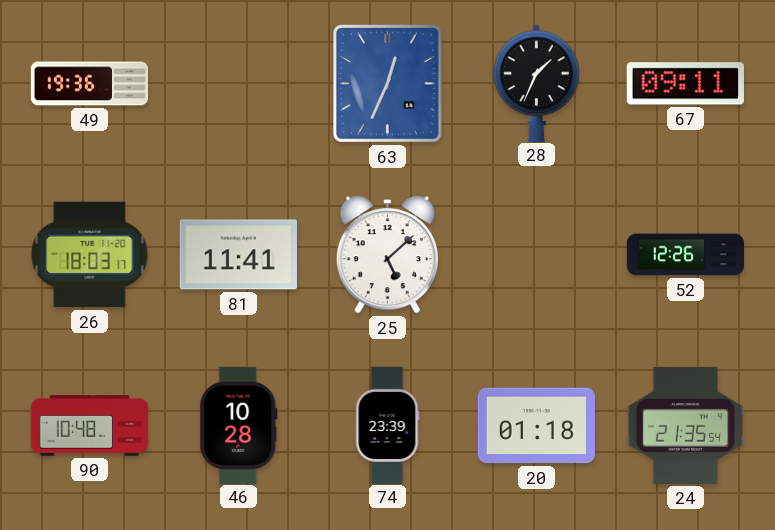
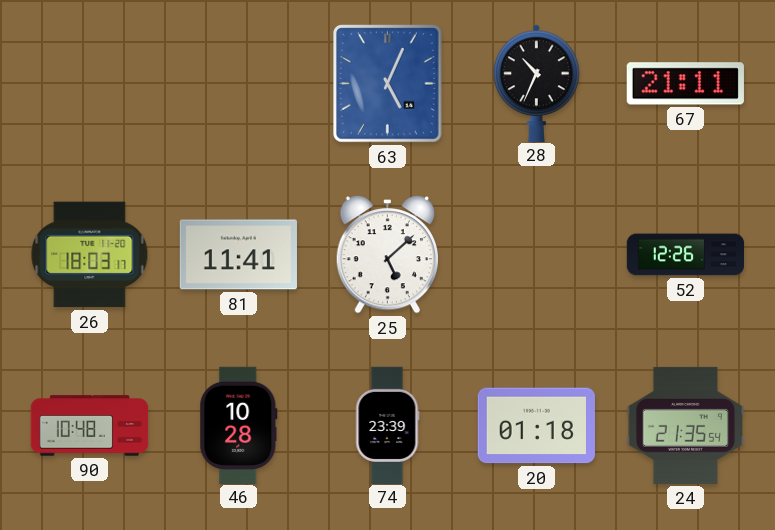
49: 19:36 -> none (90, 84)
63: 12:34 -> 5:04 (388, 84)
28: 1:34 -> 10:34 (537, 83)
67: 09:11 -> 21:11 (685, 84)
